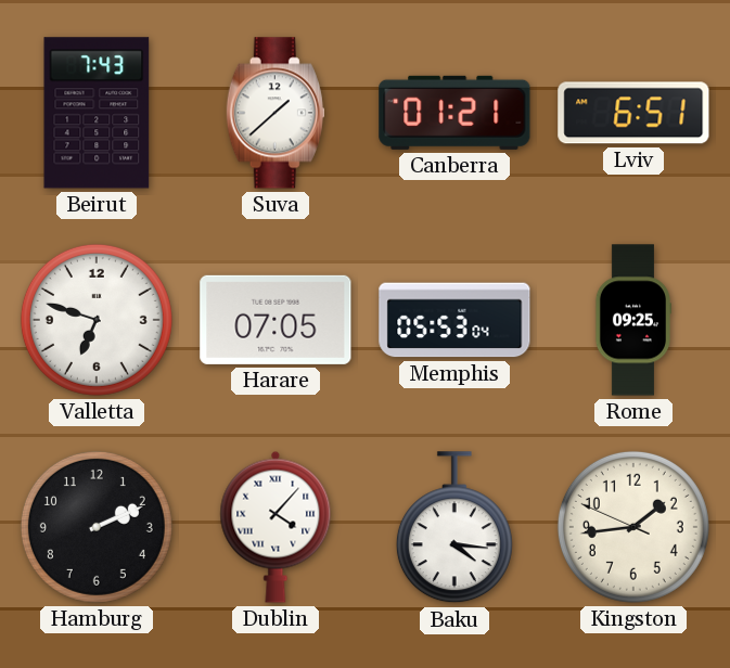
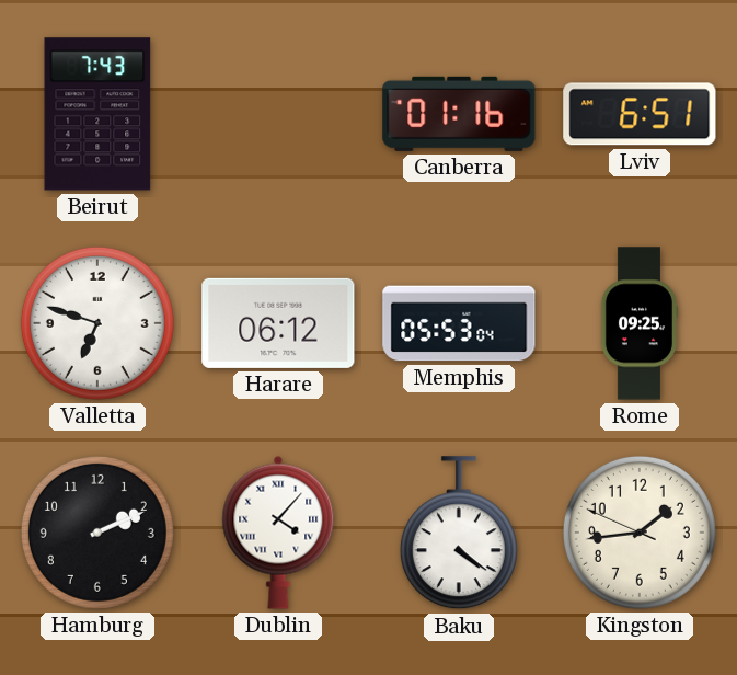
Suva: 1:38 -> none (276, 113)
Canberra: 01:21 -> 01:16 (459, 114)
Harare: 07:05 -> 06:12 (278, 323)
Baku: 4:16 -> 4:21 (459, 534)
